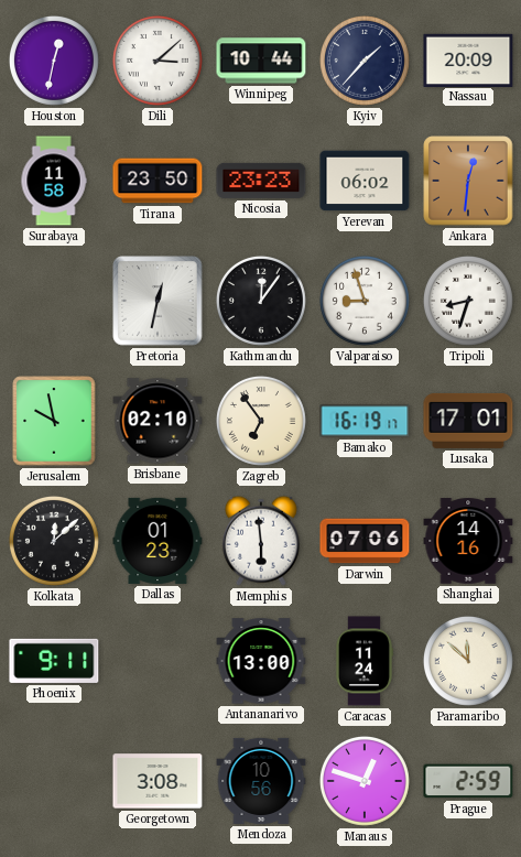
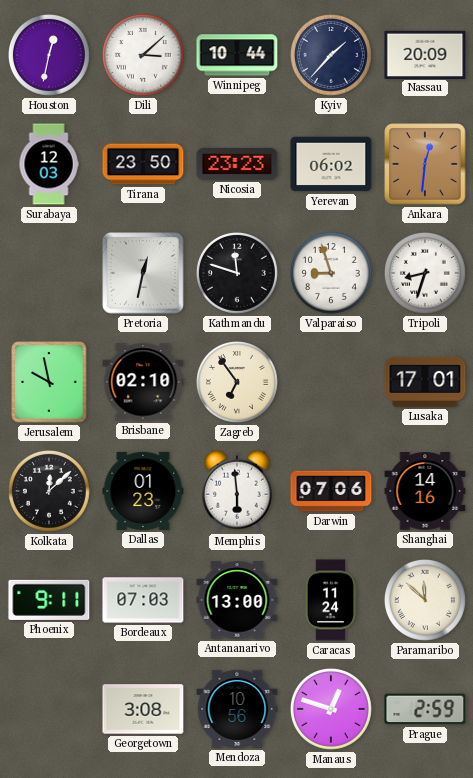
Surabaya: 11:58 -> 12:03 (49, 164)
Kathmandu: 12:06 -> 11:48 (237, 273)
Bamako: 16:19 -> none (365, 421)
Bordeaux: none -> 07:03 (143, 600)
